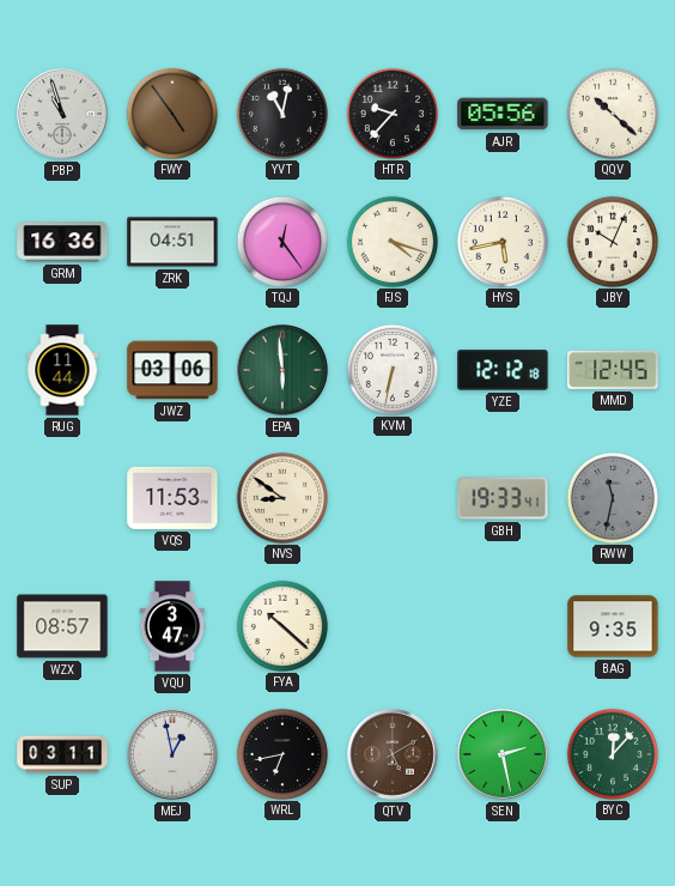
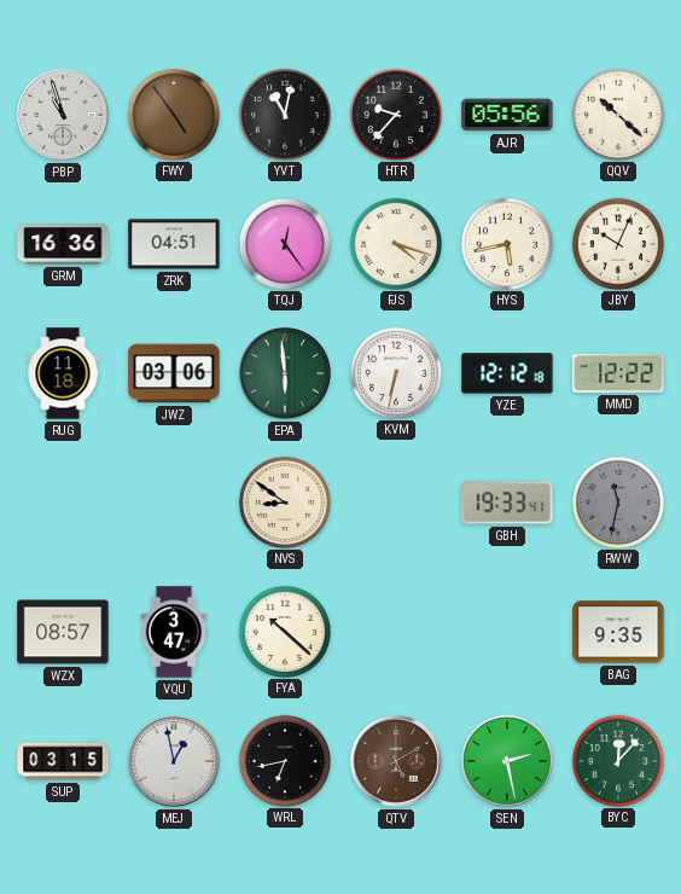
RUG: 11:44 -> 11:18 (63, 373)
MMD: 12:45 -> 12:22 (618, 373)
VQS: 11:53 -> none (172, 498)
SUP: 03:11 -> 03:15 (63, 761)
